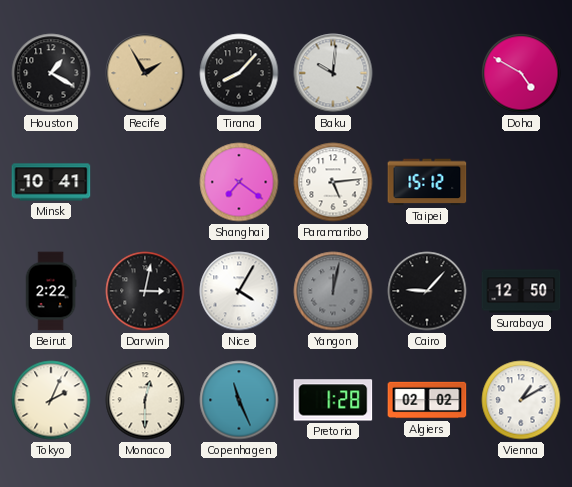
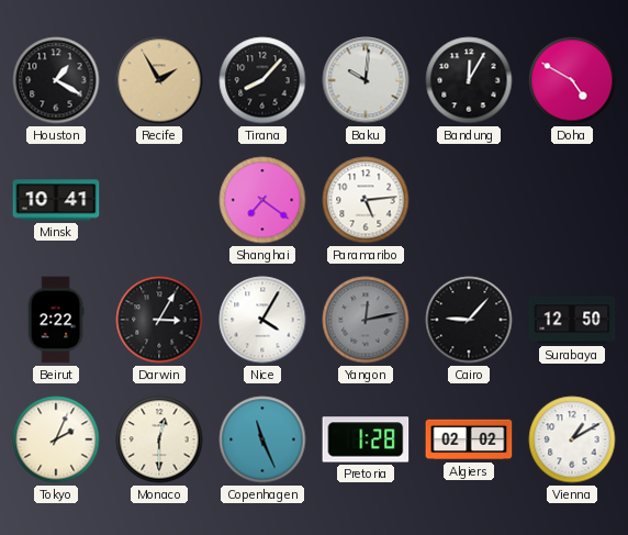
Bandung: none -> 12:05 (469, 80)
Taipei: 15:12 -> none (427, 182)
Darwin: 3:02 -> 3:05 (159, 320)
Yangon: 12:02 -> 12:13 (366, 320)
